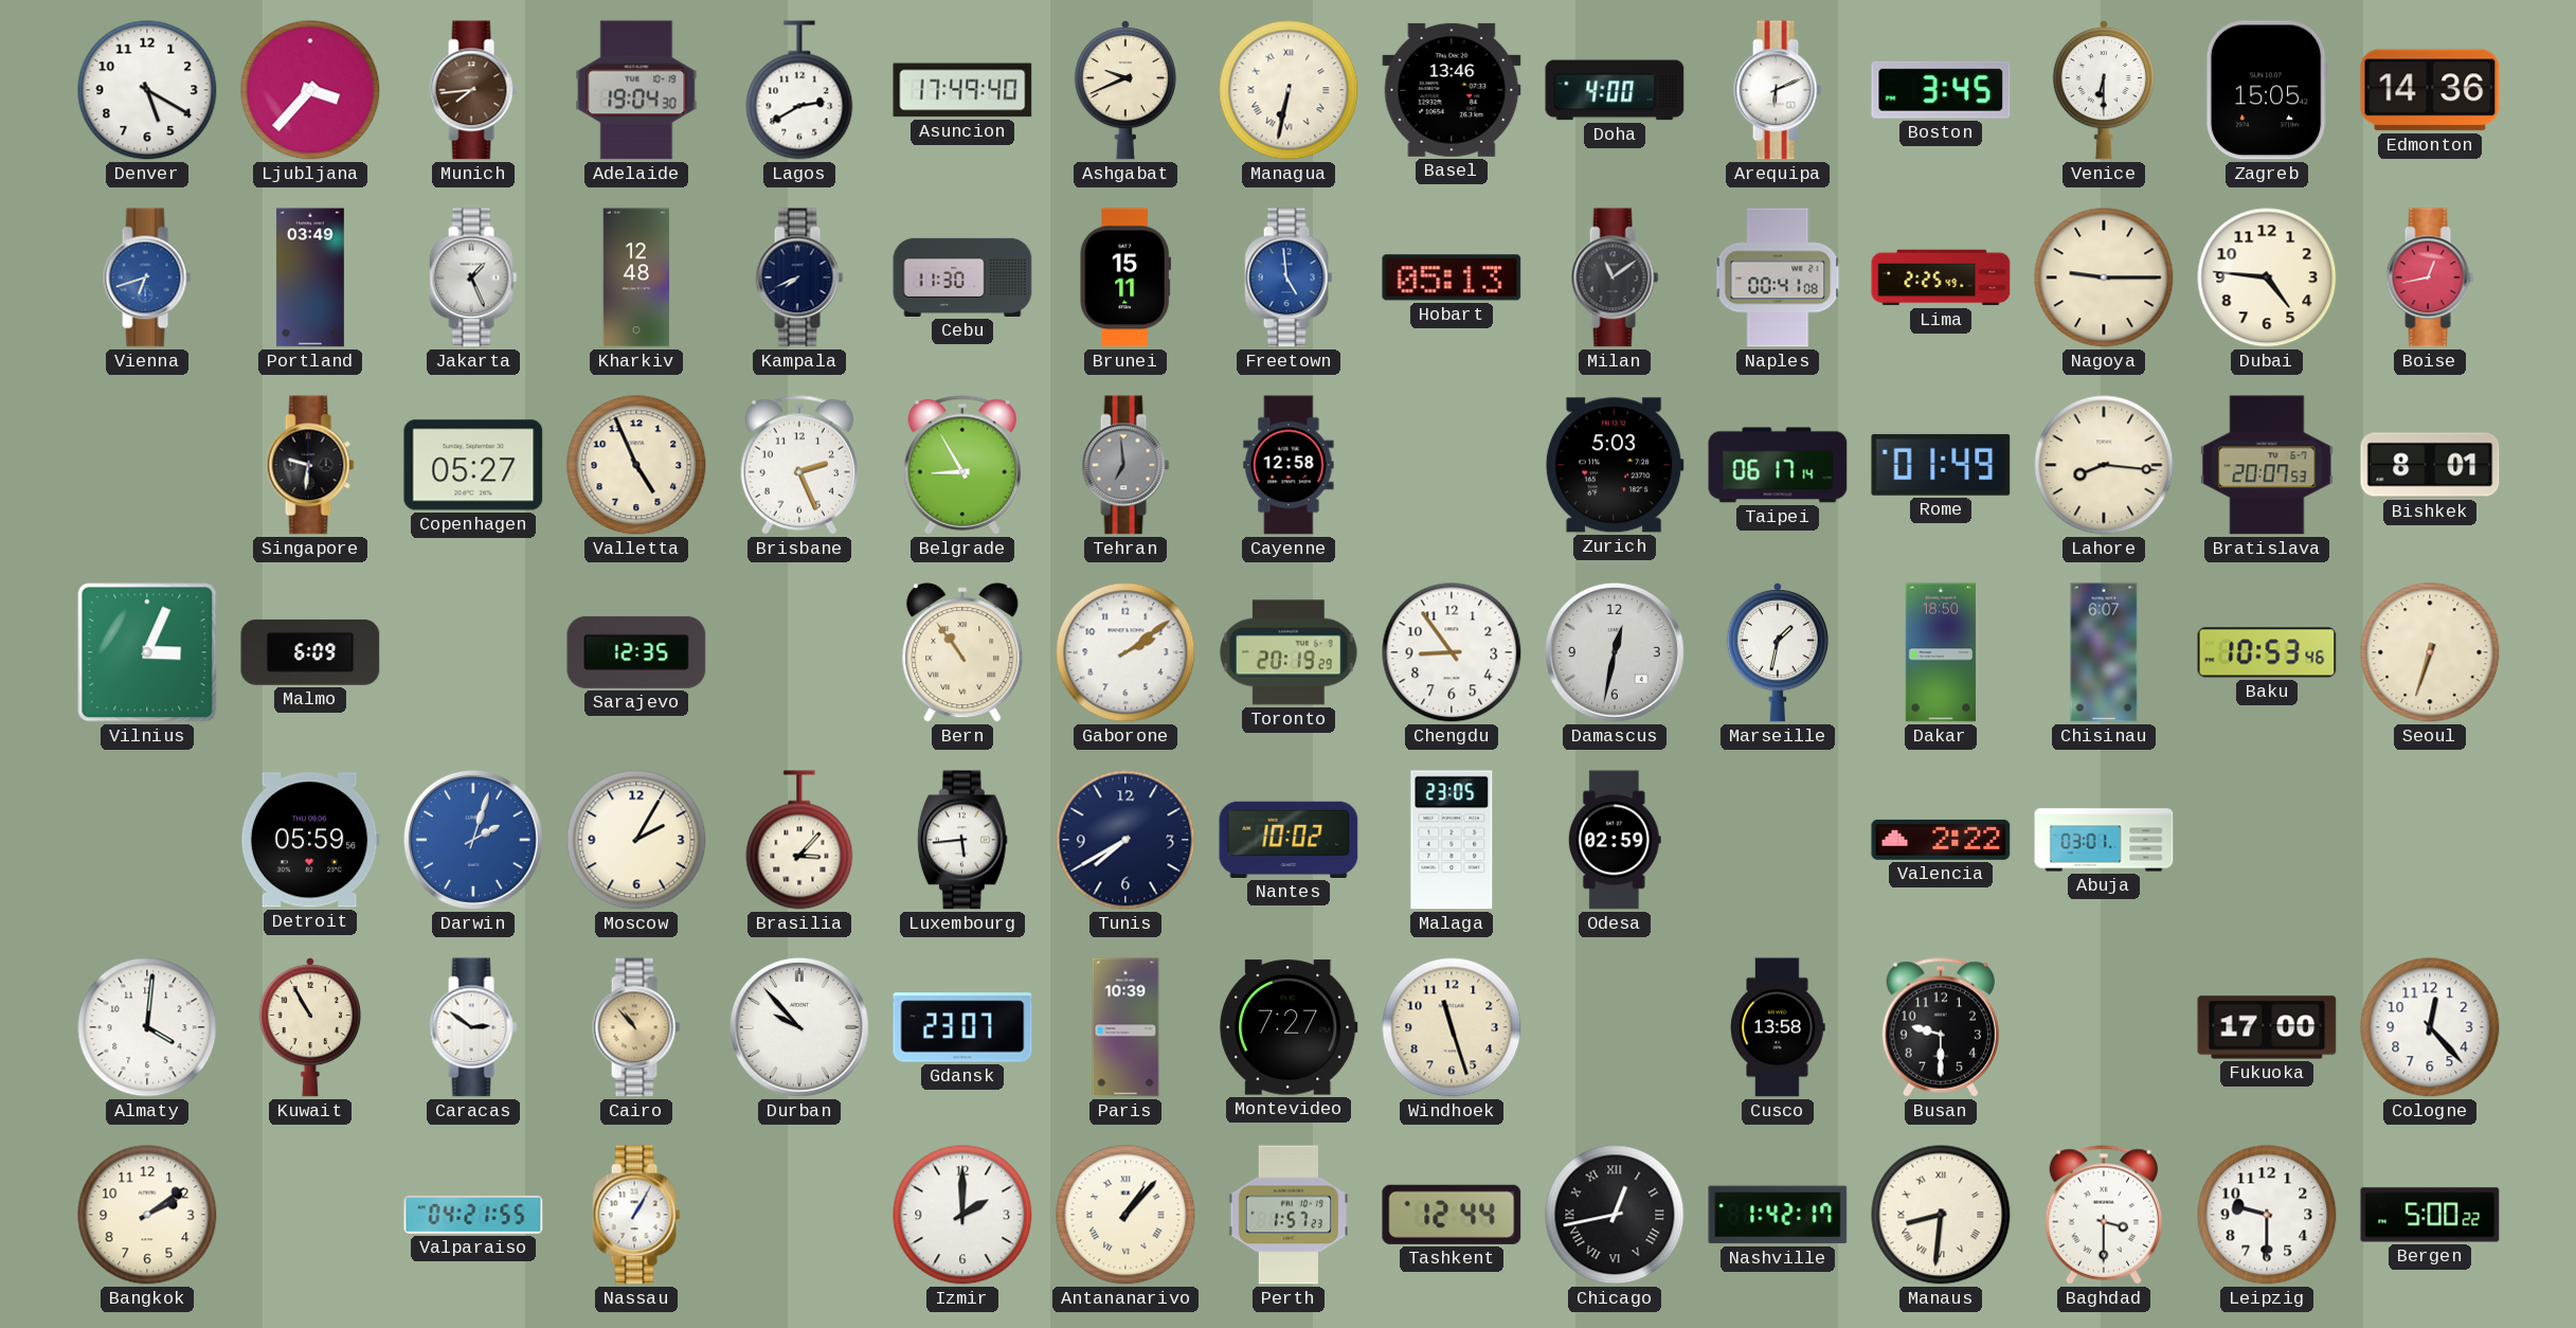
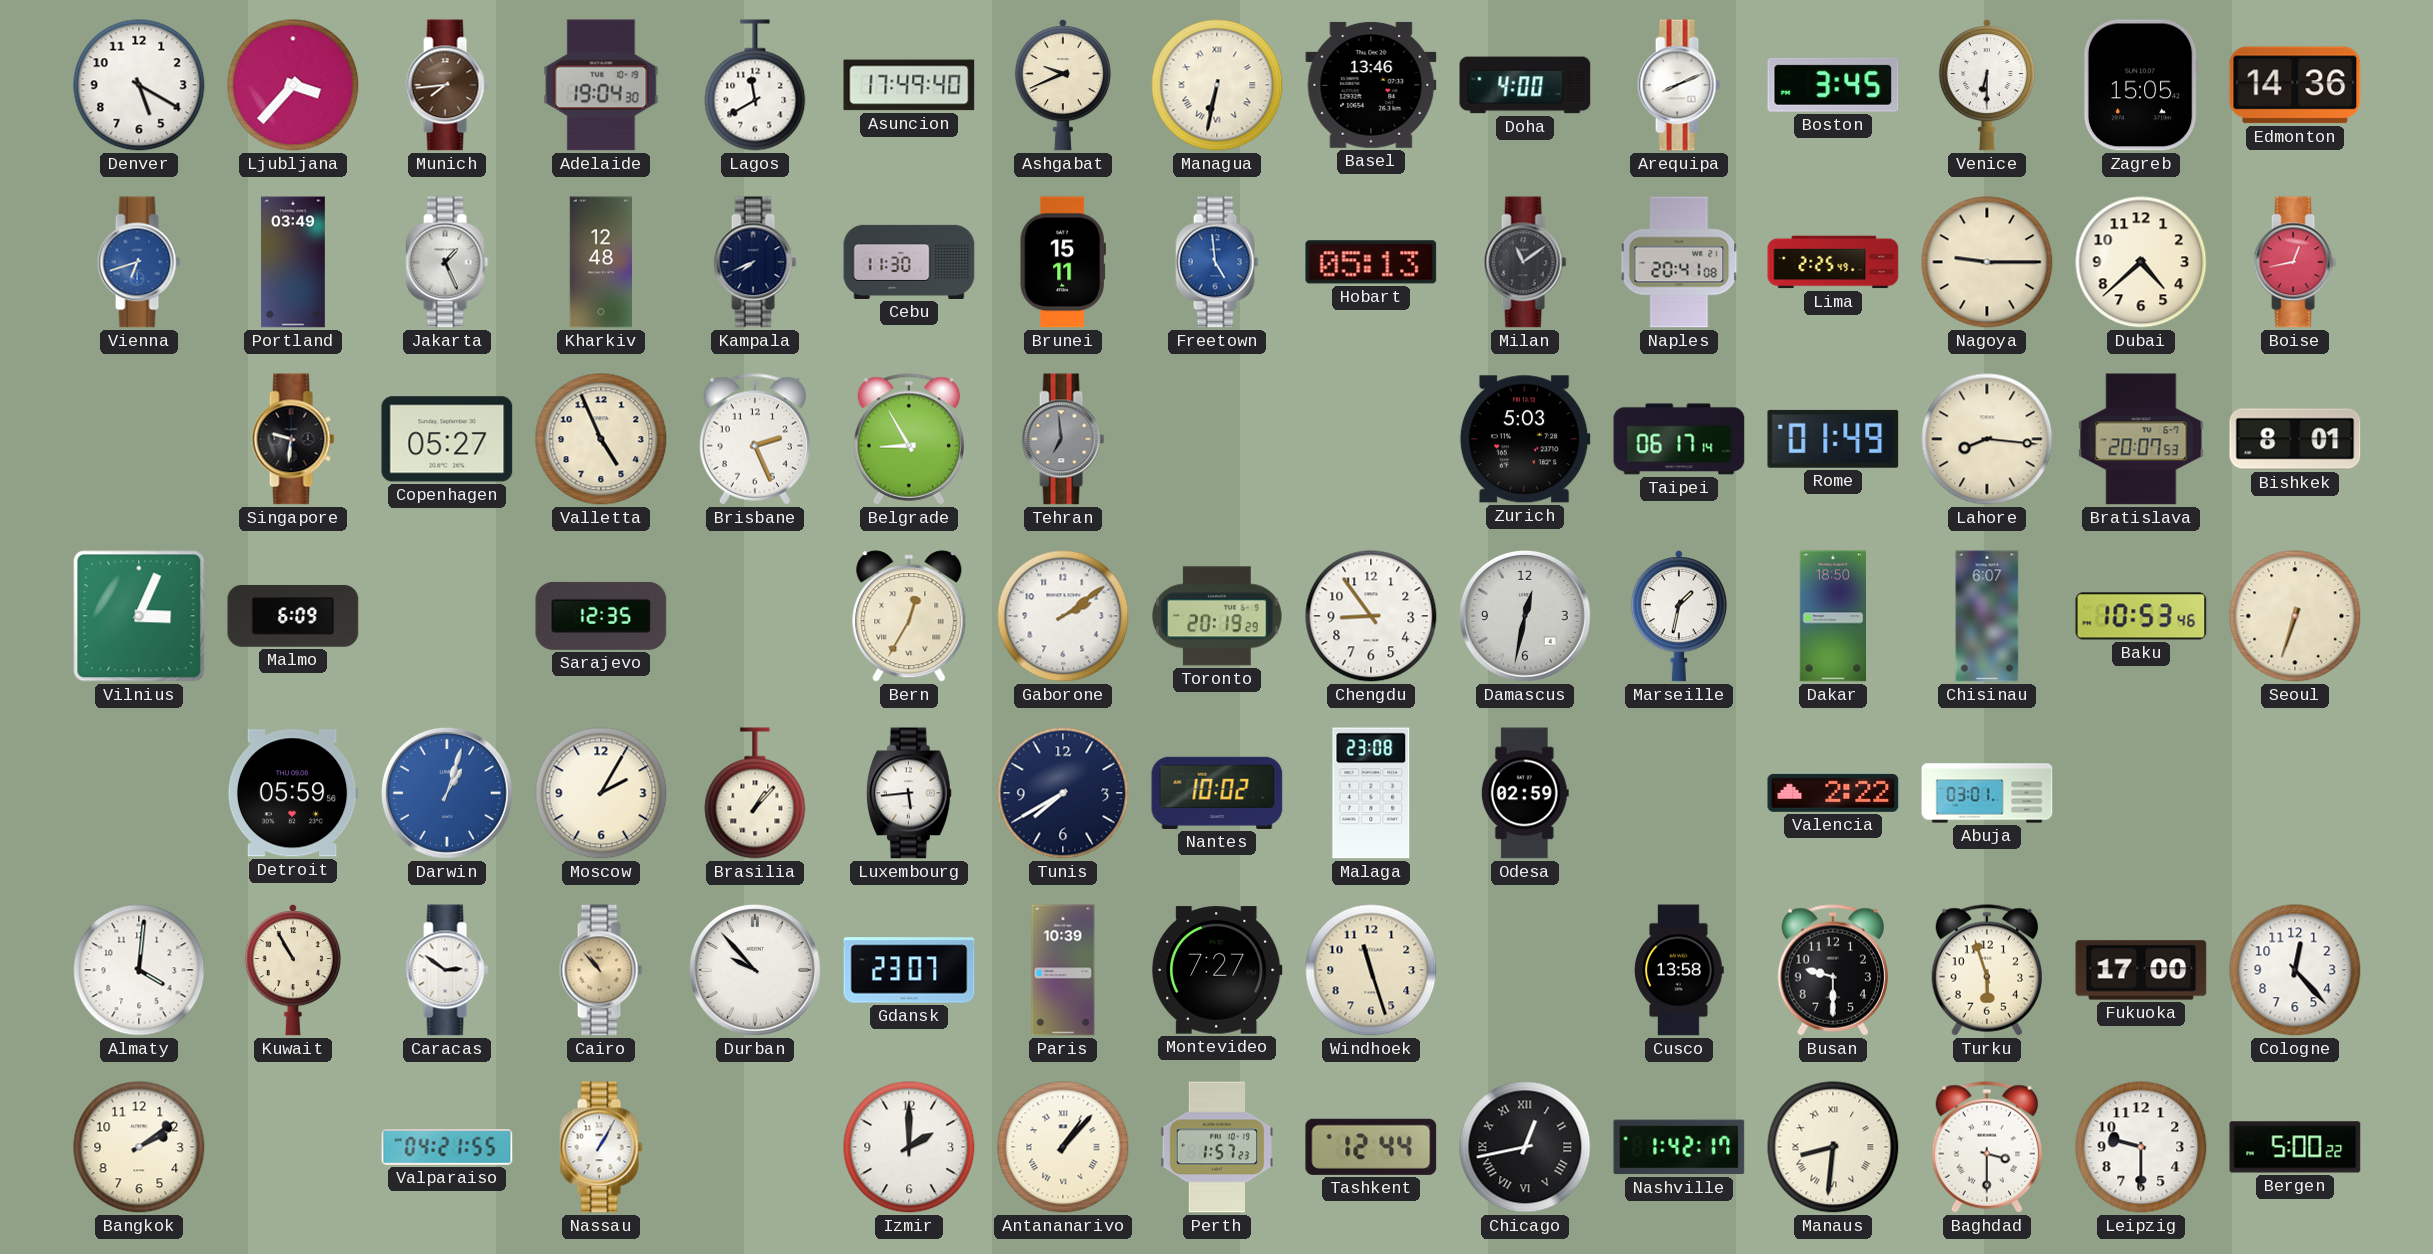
Lagos: 2:40 -> 11:40 (755, 85)
Arequipa: 6:11 -> 8:11 (1679, 85)
Naples: 00:41 -> 20:41 (1679, 262)
Dubai: 4:46 -> 4:38 (2141, 262)
Cayenne: 12:58 -> none (1289, 465)
Bern: 10:54 -> 12:35 (909, 616)
Darwin: 2:03 -> 1:03 (447, 793)
Brasilia: 3:07 -> 1:07 (755, 793)
Malaga: 23:05 -> 23:08 (1371, 793)
Turku: none -> 5:57 (1986, 970)
